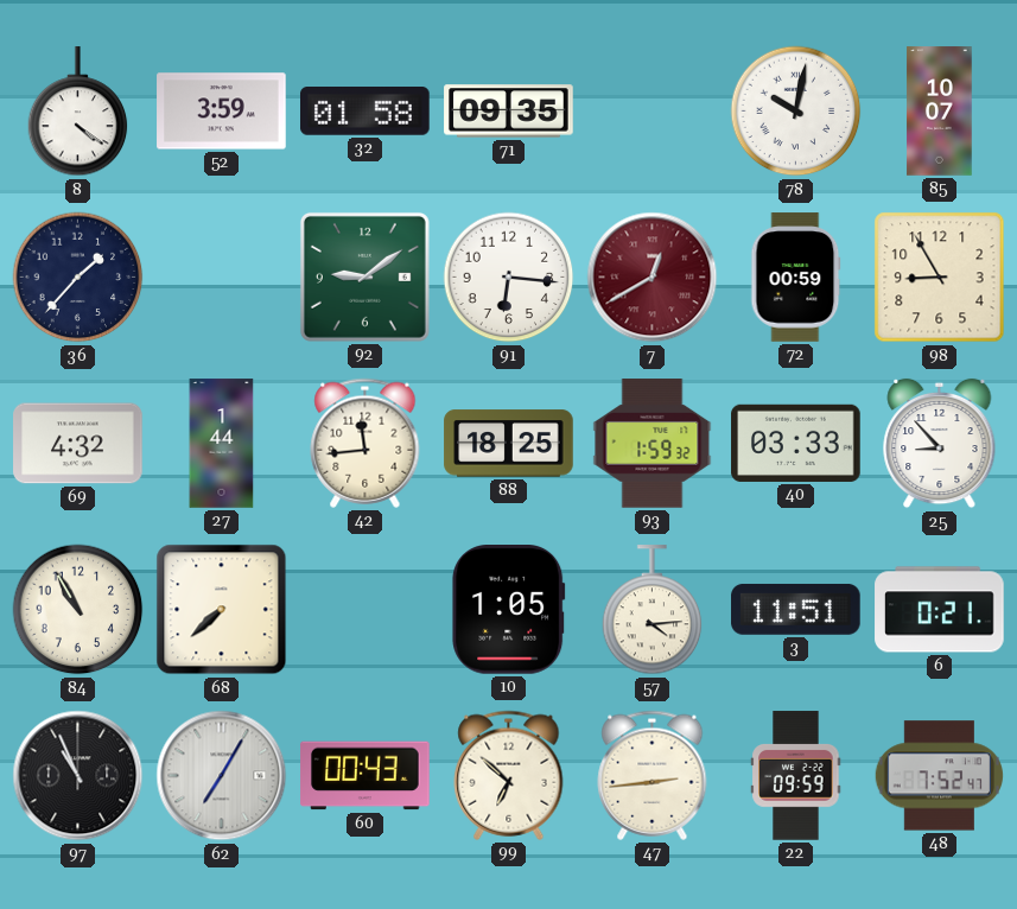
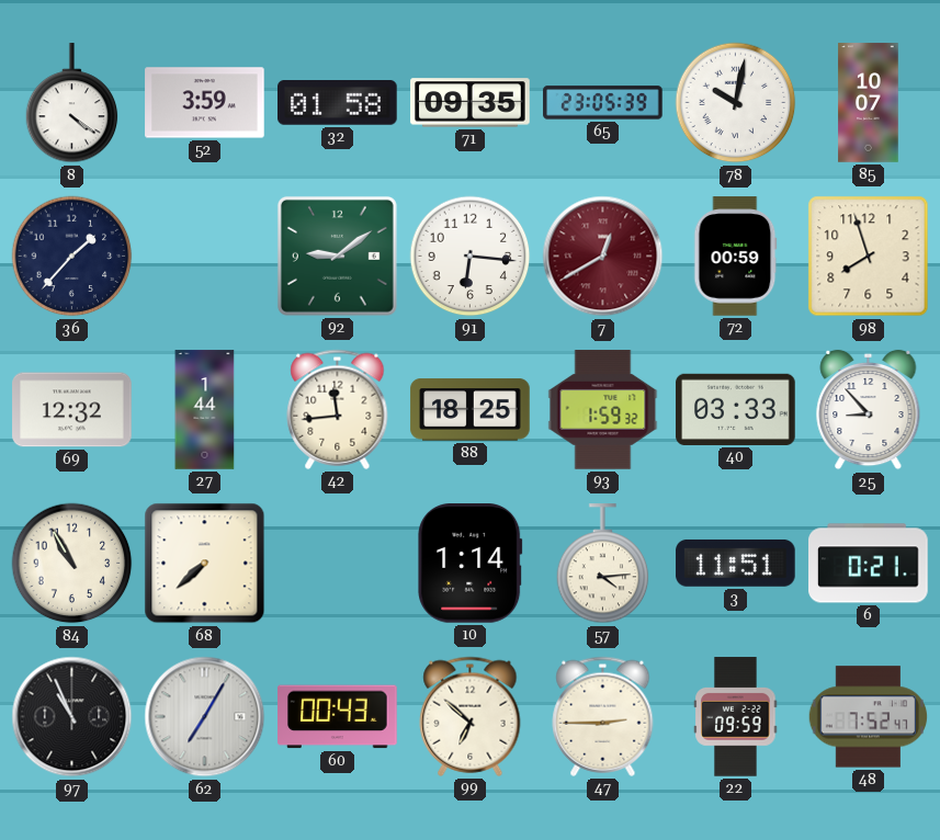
65: none -> 23:05 (603, 103)
98: 8:55 -> 7:57 (869, 257)
69: 4:32 -> 12:32 (72, 410)
10: 1:05 -> 1:14 (471, 564)
47: 2:44 -> 2:45 (603, 716)
